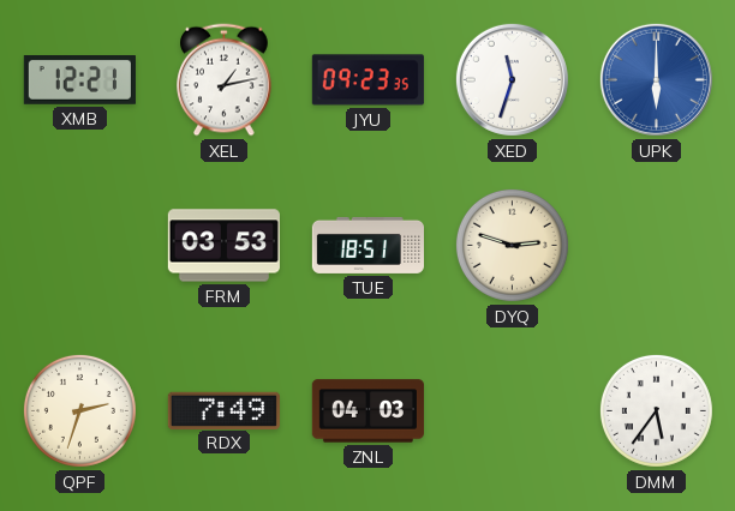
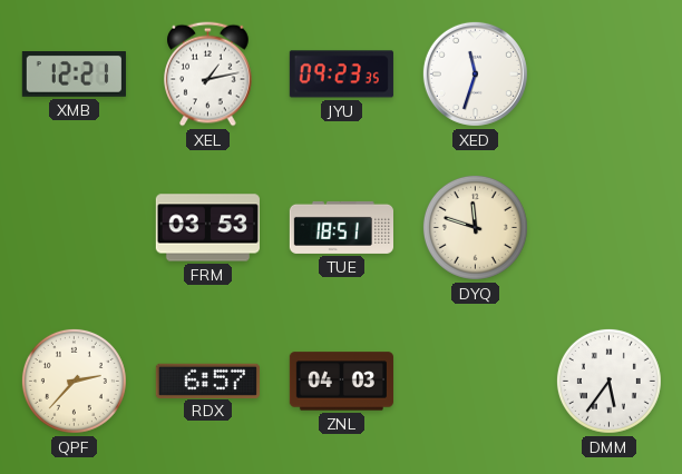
UPK: 6:00 -> none (656, 79)
DYQ: 2:48 -> 11:48 (475, 227)
QPF: 2:33 -> 2:37 (74, 381)
RDX: 7:49 -> 6:57 (207, 381)
